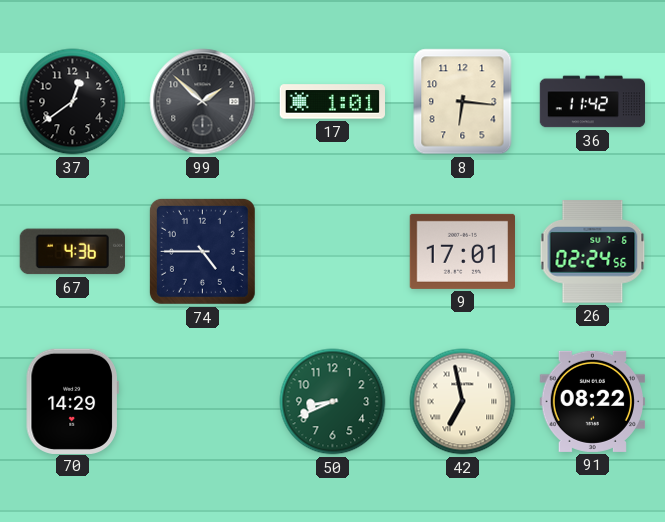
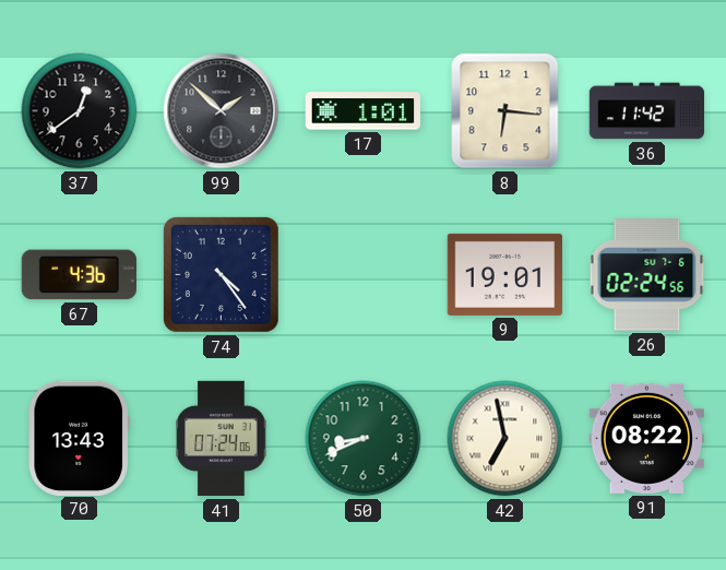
74: 4:45 -> 4:24 (221, 274)
9: 17:01 -> 19:01 (504, 274)
70: 14:29 -> 13:43 (79, 438)
41: none -> 07:24 (222, 439)
